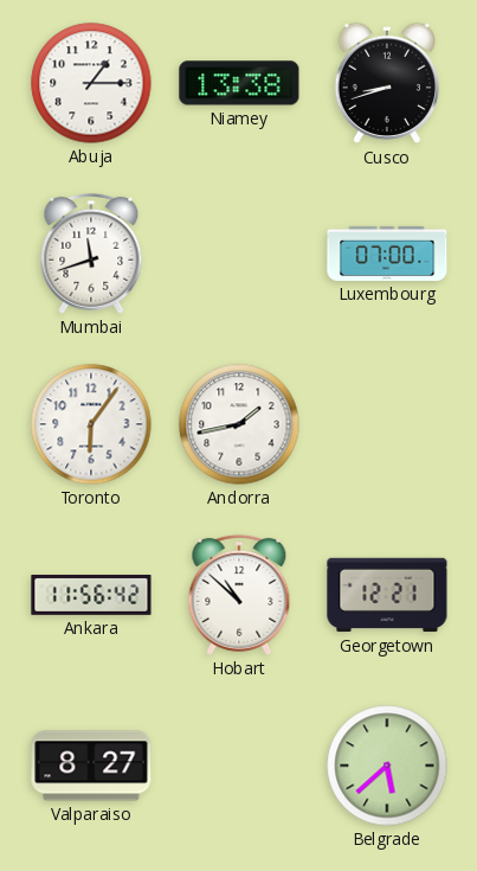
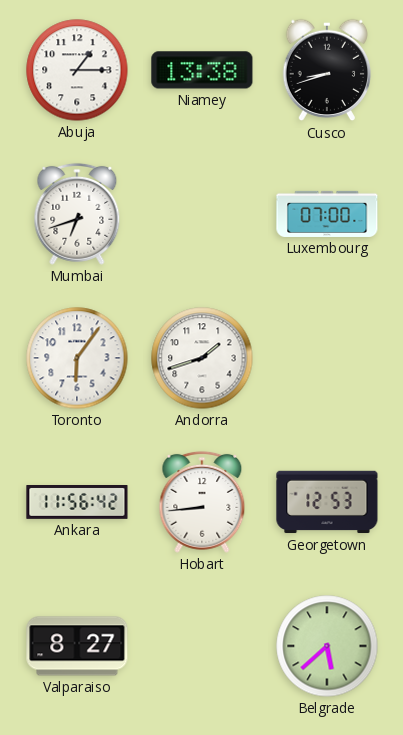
Mumbai: 11:42 -> 6:42 (77, 214)
Andorra: 1:43 -> 1:42 (202, 358)
Hobart: 10:52 -> 8:44 (202, 502)
Georgetown: 12:21 -> 12:53 (327, 502)
